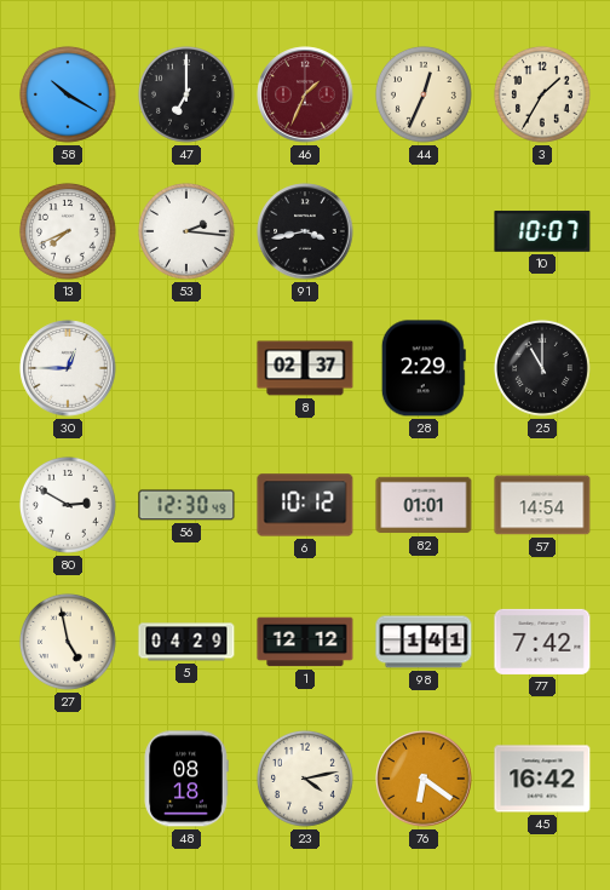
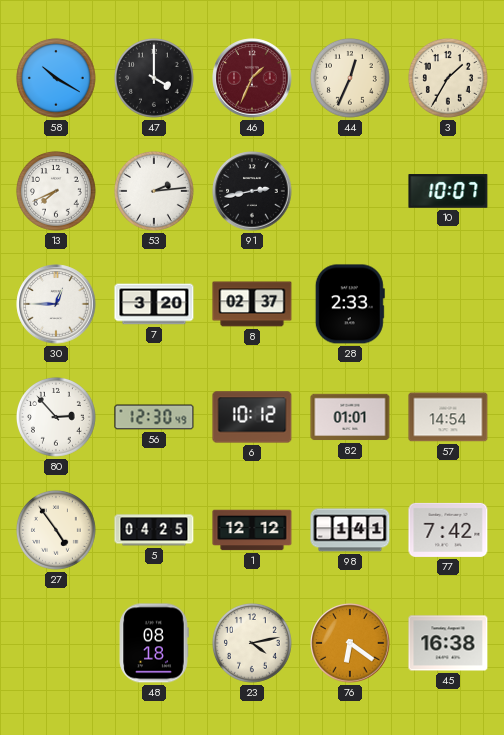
47: 7:00 -> 4:00 (154, 78)
53: 2:16 -> 2:14 (154, 191)
91: 3:43 -> 2:43 (252, 191)
7: none -> 3:20 (154, 304)
28: 2:29 -> 2:33 (350, 304)
25: 11:00 -> none (542, 368)
80: 2:50 -> 2:53 (56, 417)
27: 4:58 -> 4:54 (56, 530)
5: 04:29 -> 04:25 (154, 530)
45: 16:42 -> 16:38 (448, 643)
